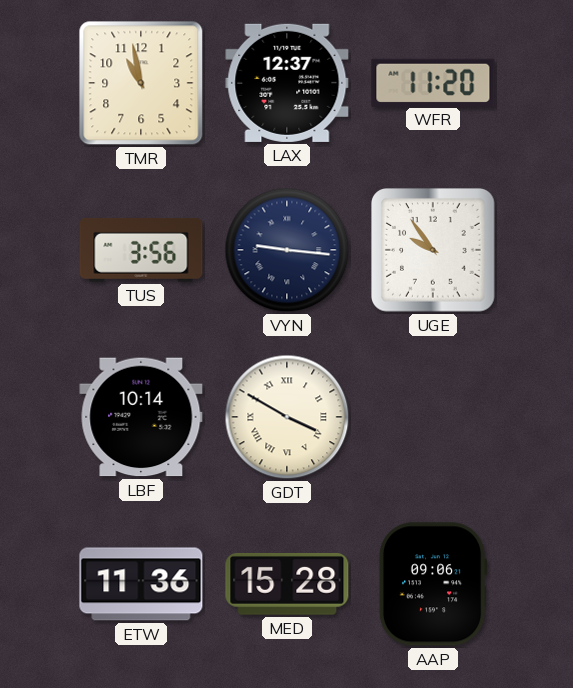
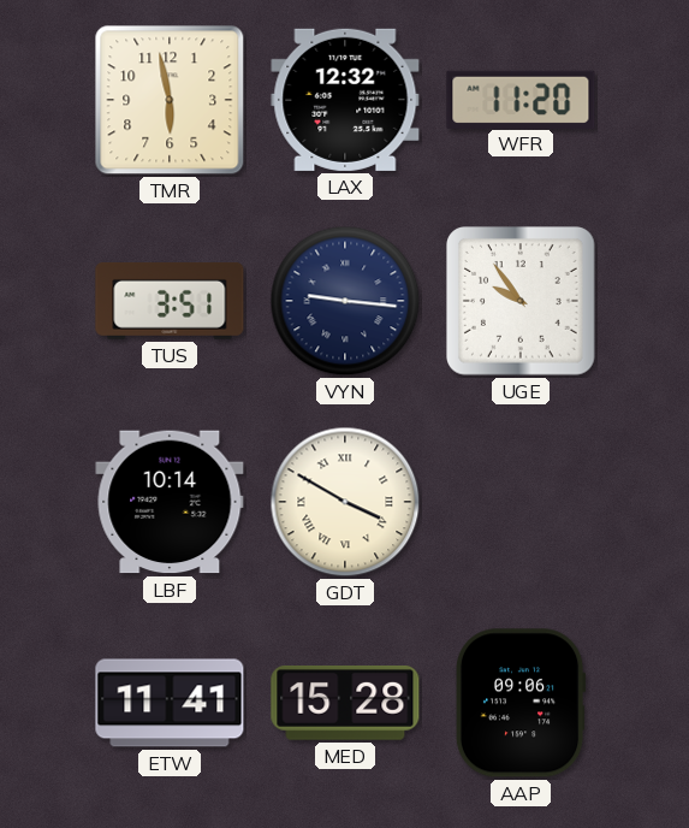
TMR: 10:58 -> 5:58 (170, 100)
LAX: 12:37 -> 12:32 (345, 100)
TUS: 3:56 -> 3:51 (170, 301)
ETW: 11:36 -> 11:41 (170, 703)
